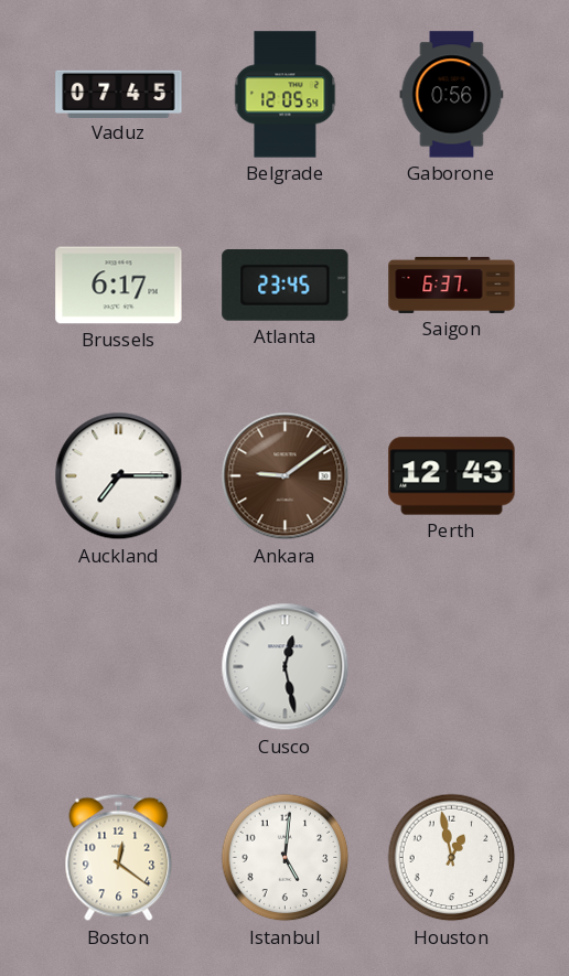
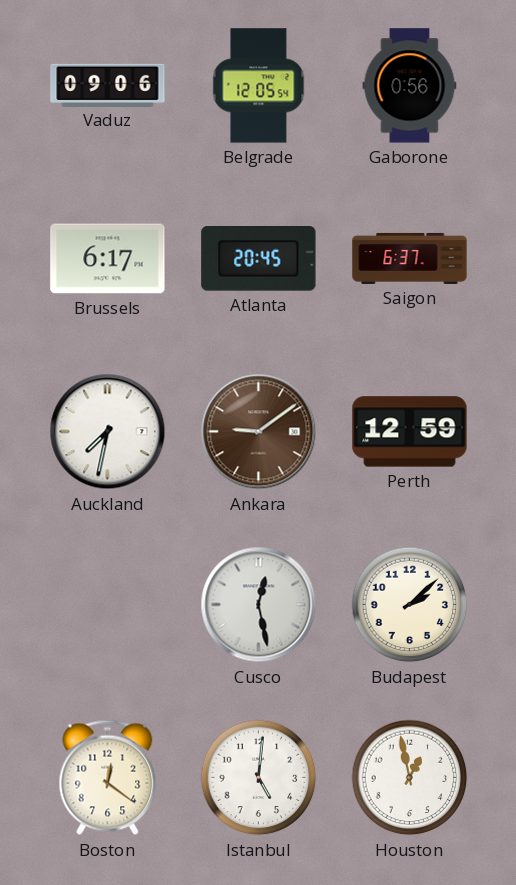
Vaduz: 07:45 -> 09:06 (108, 85)
Atlanta: 23:45 -> 20:45 (259, 259)
Auckland: 7:15 -> 7:32 (108, 432)
Perth: 12:43 -> 12:59 (410, 432)
Budapest: none -> 2:08 (410, 605)
